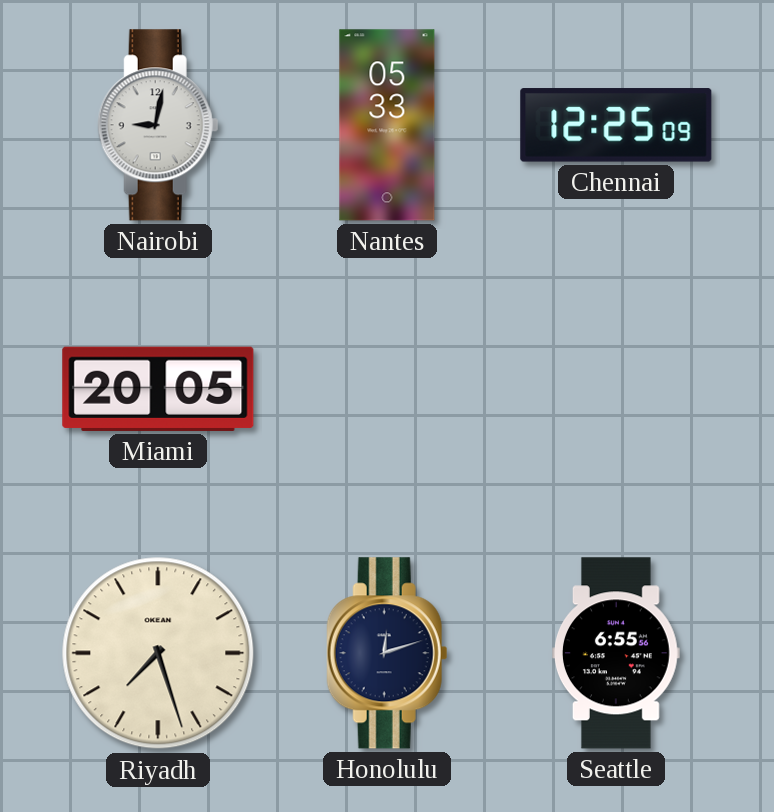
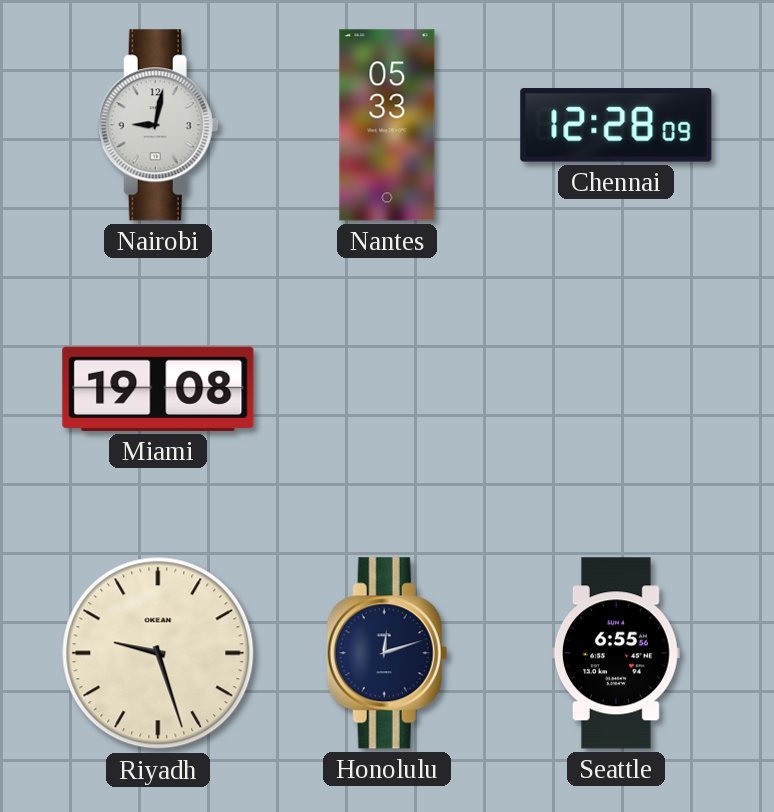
Chennai: 12:25 -> 12:28 (616, 125)
Miami: 20:05 -> 19:08 (158, 389)
Riyadh: 7:27 -> 9:27 (158, 653)
